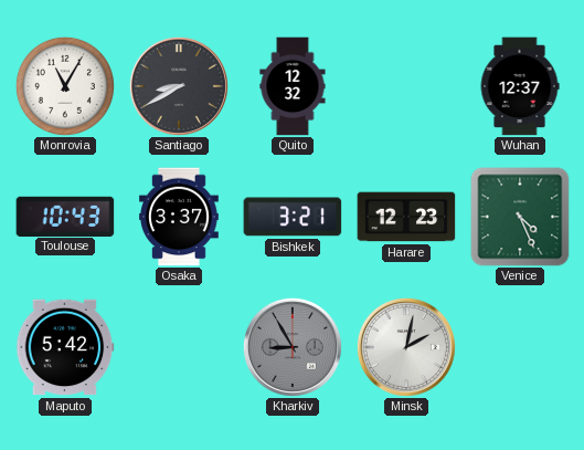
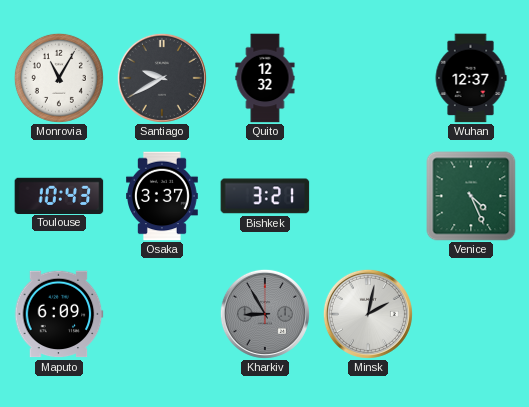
Santiago: 8:40 -> 9:40 (162, 78)
Harare: 12:23 -> none (406, 217)
Maputo: 5:42 -> 6:09 (59, 314)
